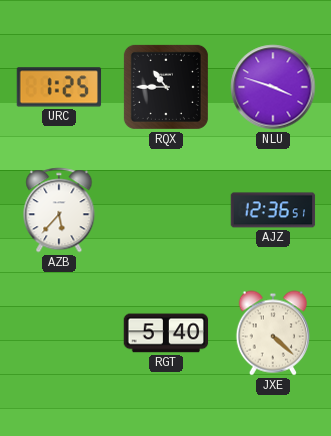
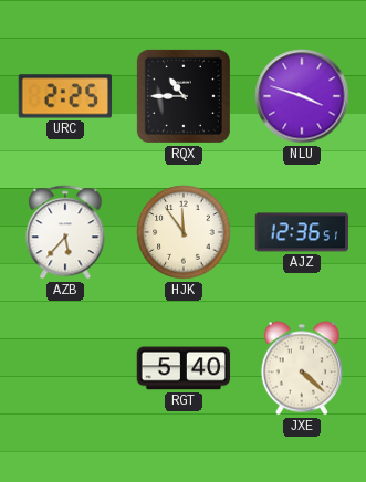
URC: 1:25 -> 2:25 (65, 96)
HJK: none -> 11:54 (184, 232)
